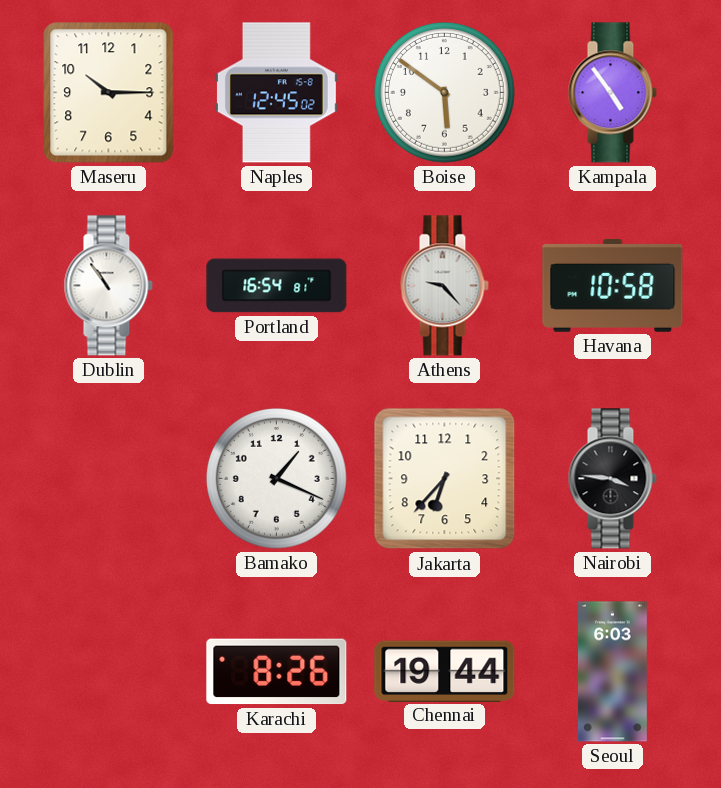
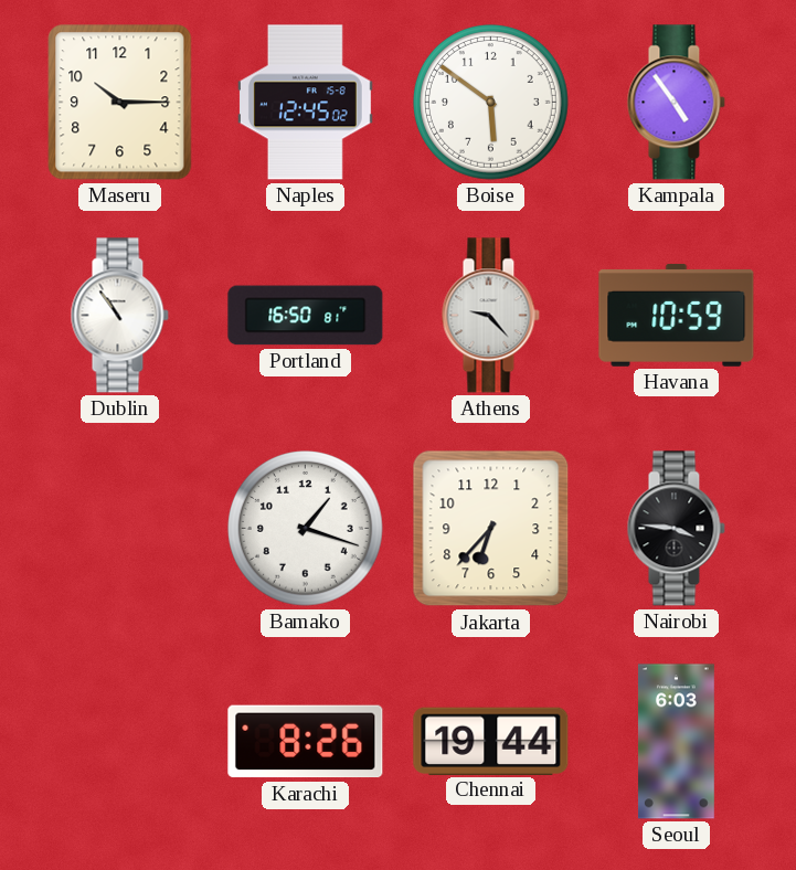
Portland: 16:54 -> 16:50 (306, 316)
Havana: 10:58 -> 10:59 (677, 315)
Bamako: 1:19 -> 1:18 (306, 529)
